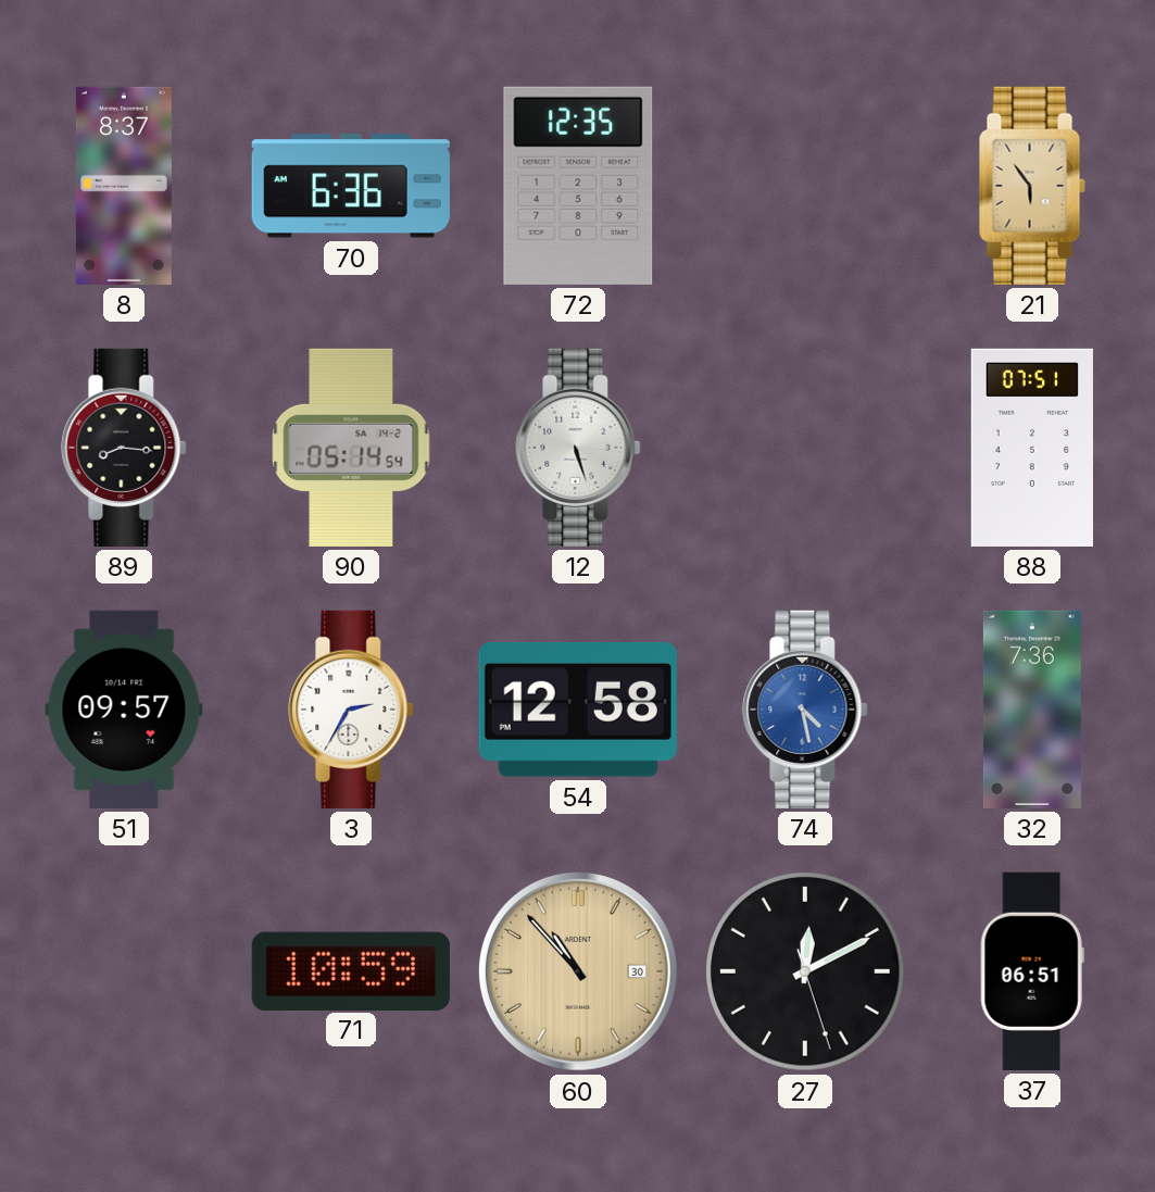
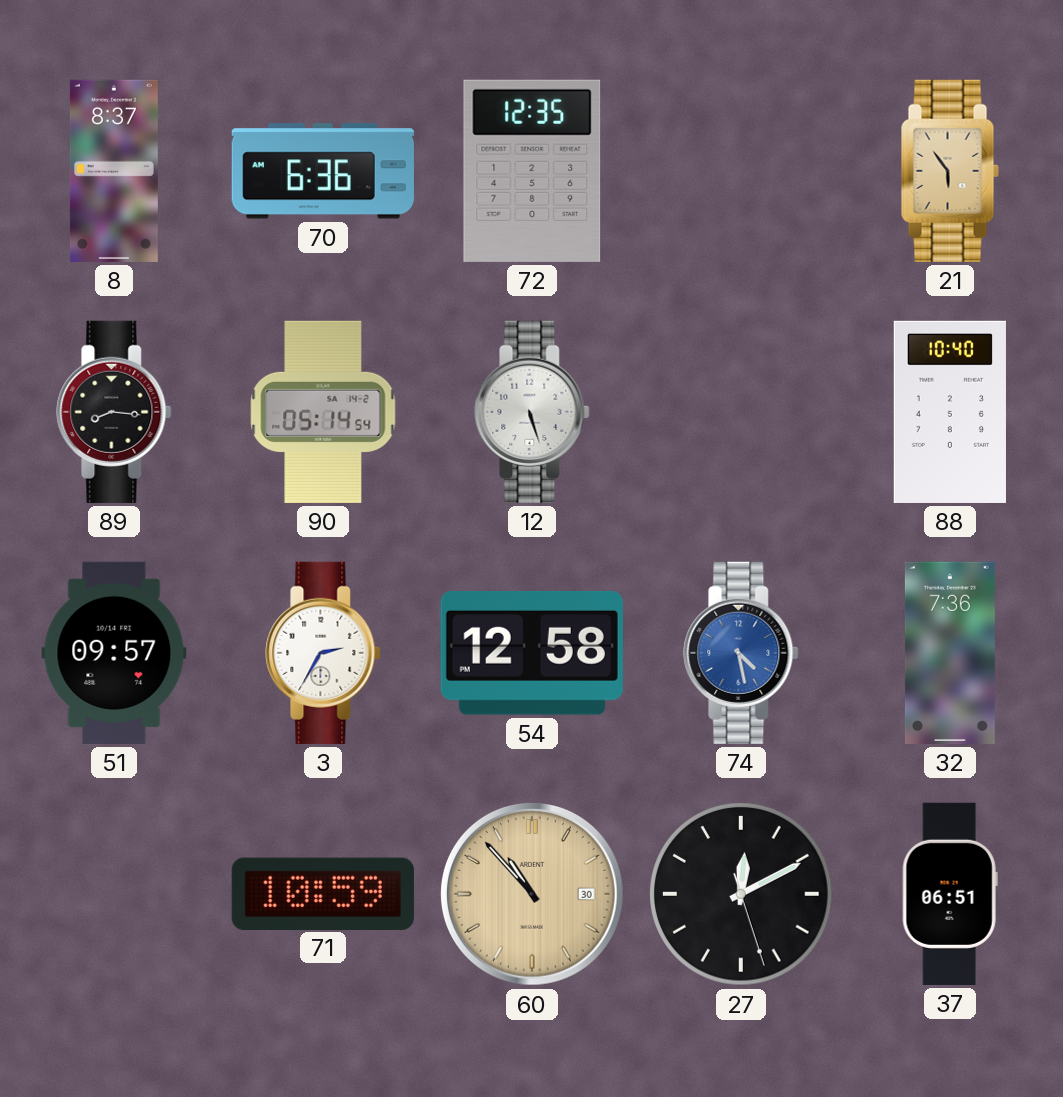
88: 07:51 -> 10:40 (950, 412)
